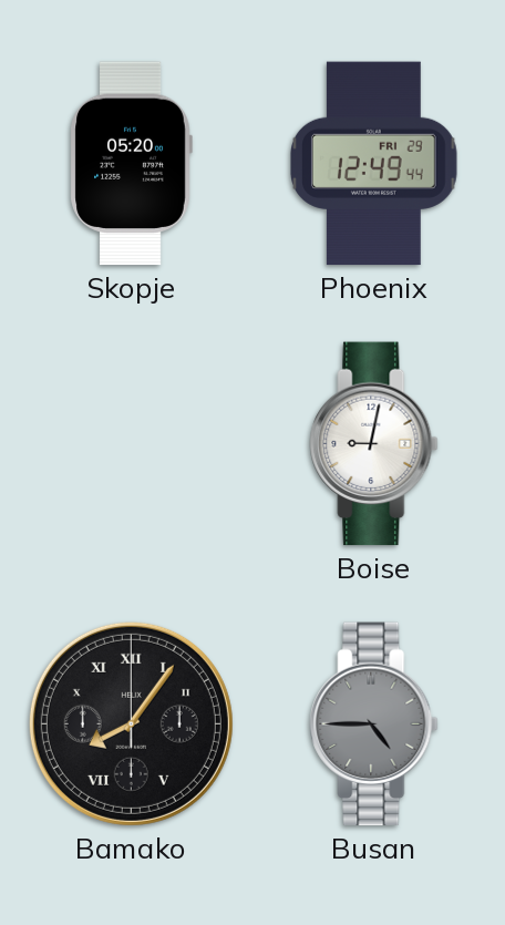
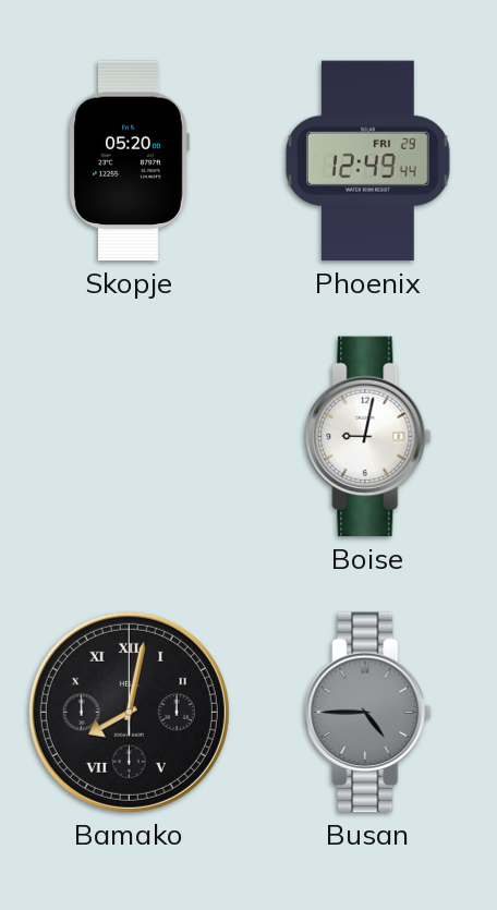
Bamako: 8:06 -> 8:02 (129, 712)
